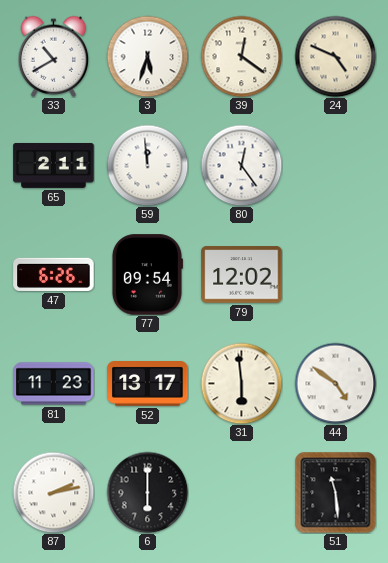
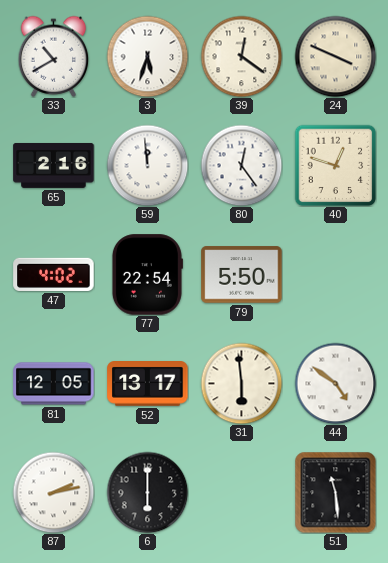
24: 4:49 -> 3:49 (335, 56)
65: 2:11 -> 2:16 (54, 165)
40: none -> 12:48 (335, 165)
47: 6:26 -> 4:02 (54, 274)
77: 09:54 -> 22:54 (147, 275)
79: 12:02 -> 5:50 (242, 275)
81: 11:23 -> 12:05 (54, 384)
